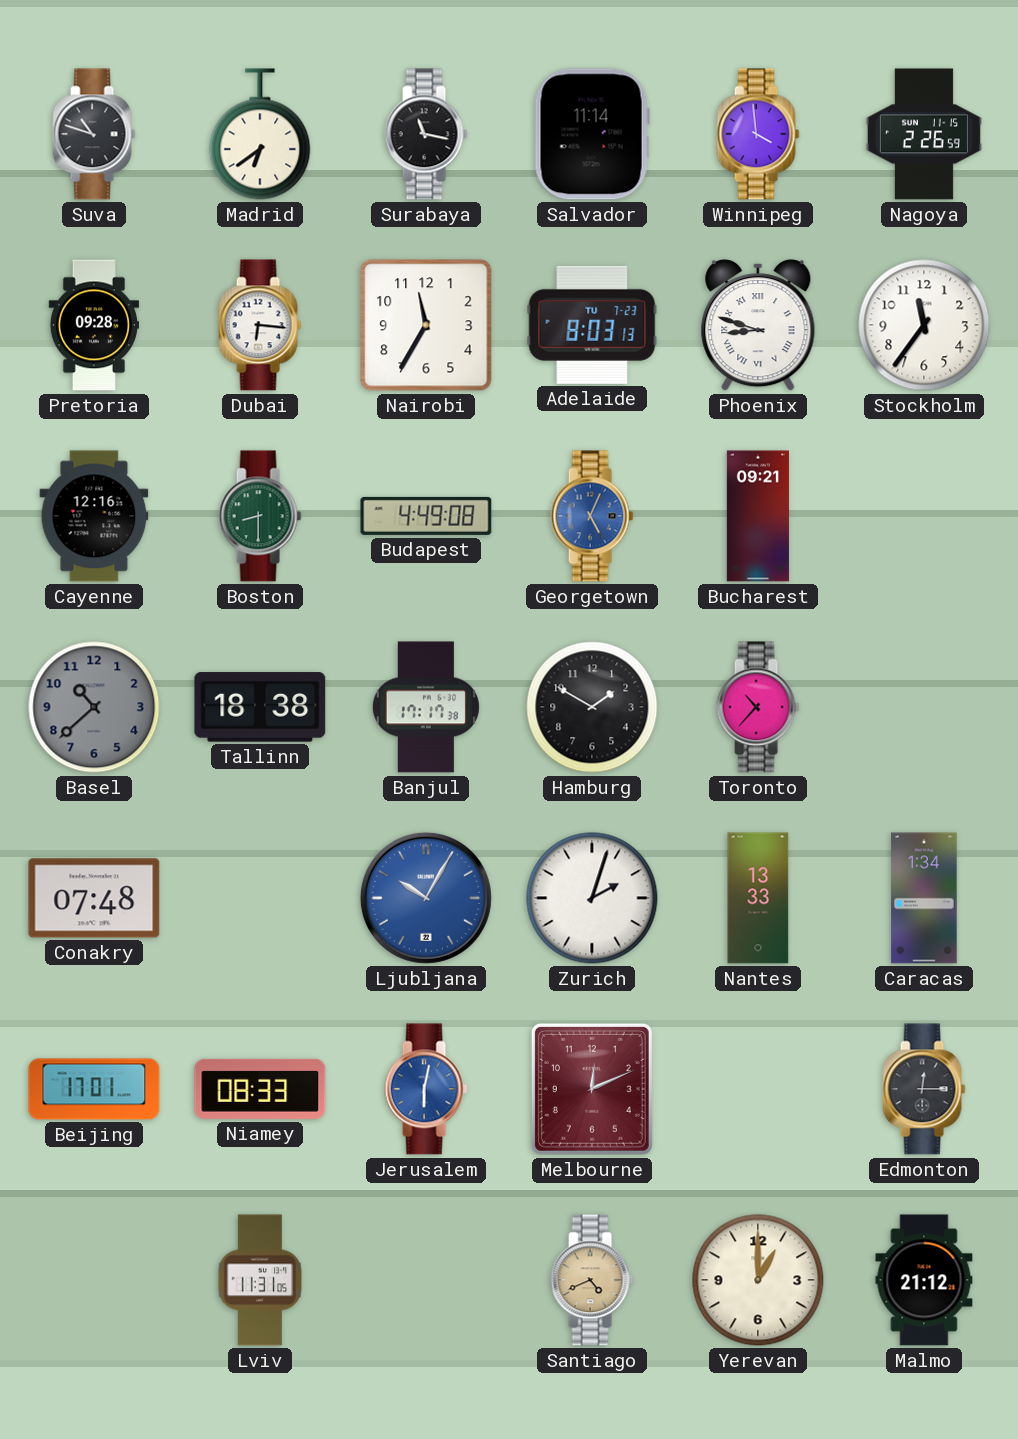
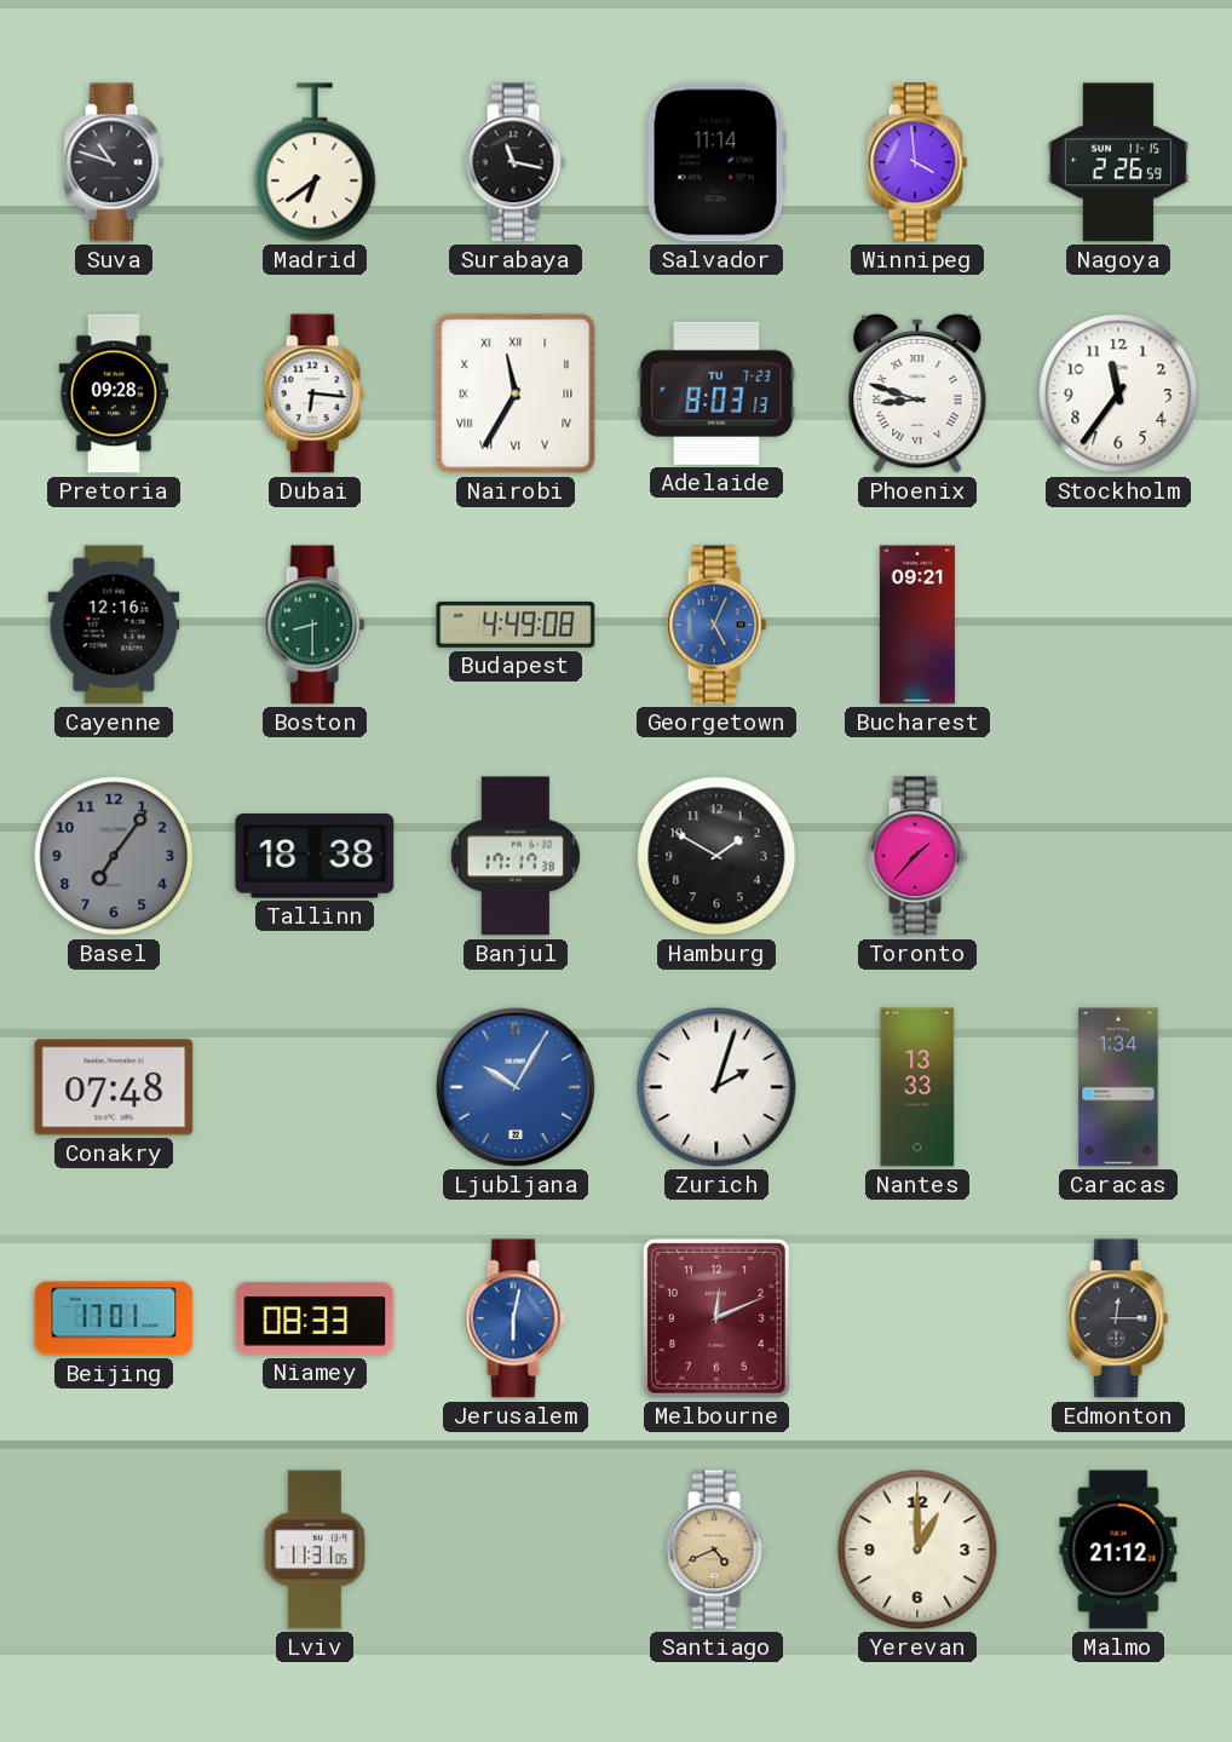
Nairobi numerals: Arabic -> Roman (516, 393)
Basel: 10:38 -> 7:06 (114, 856)
Toronto: 10:37 -> 1:37 (917, 856)
